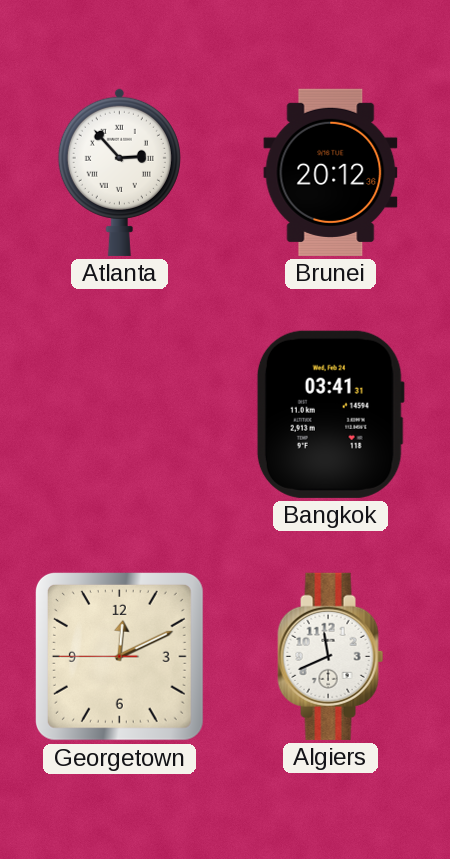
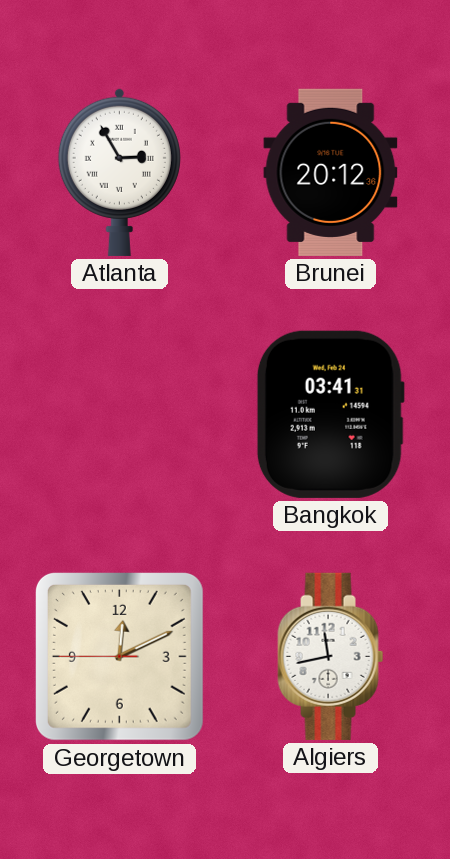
Atlanta: 2:53 -> 2:55 (119, 172)
Algiers: 11:41 -> 11:43 (331, 656)
